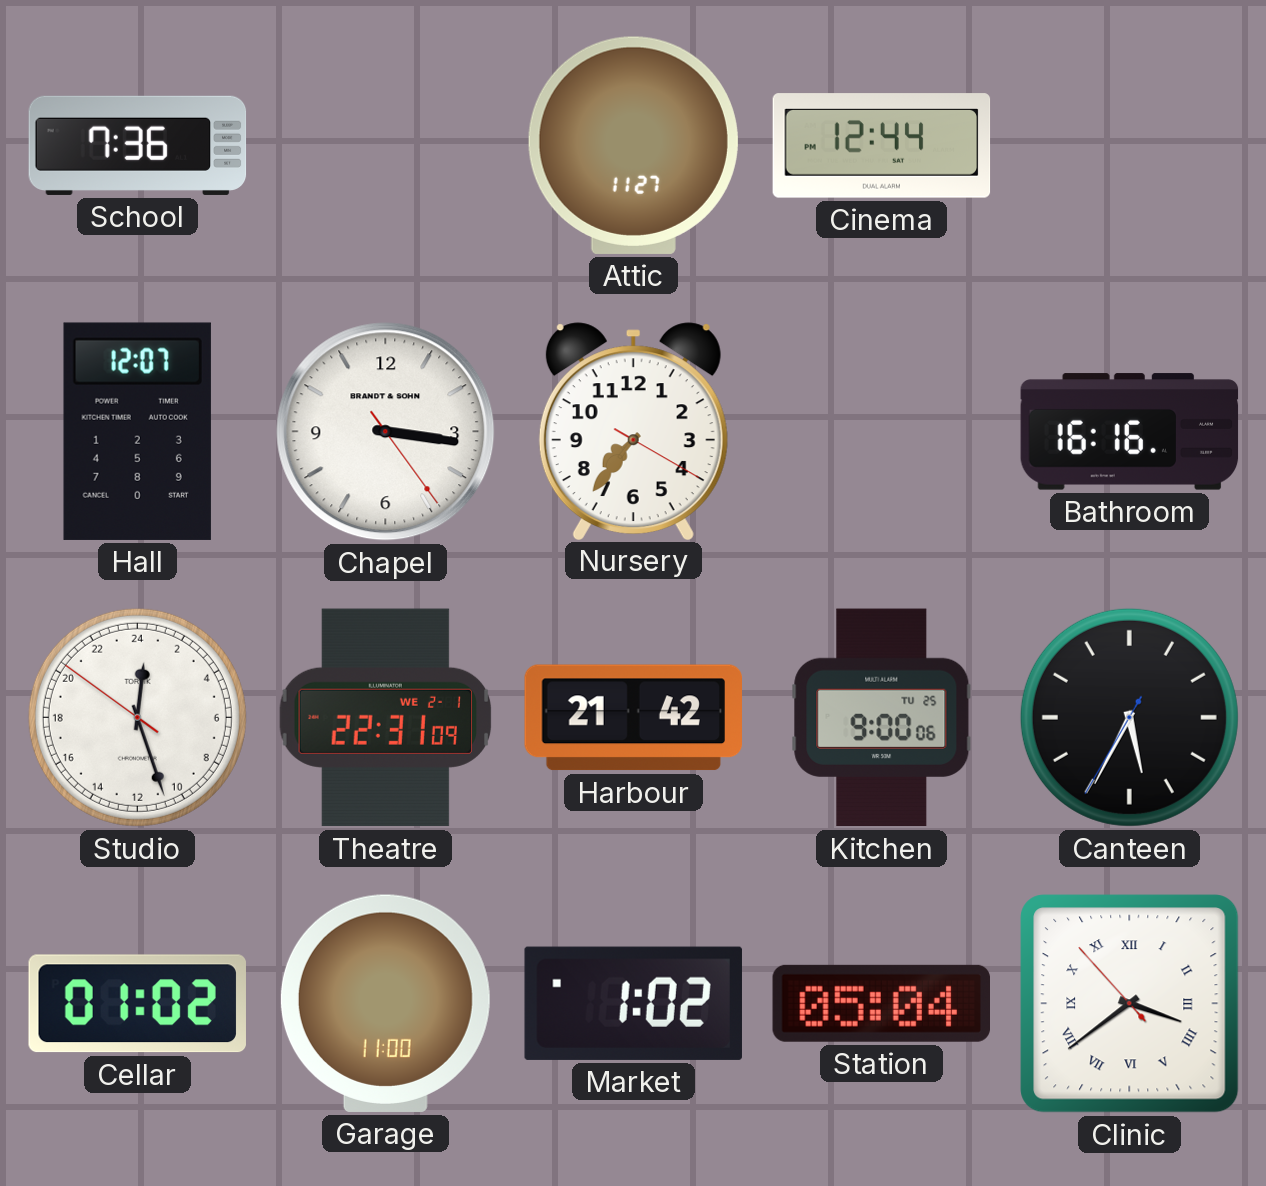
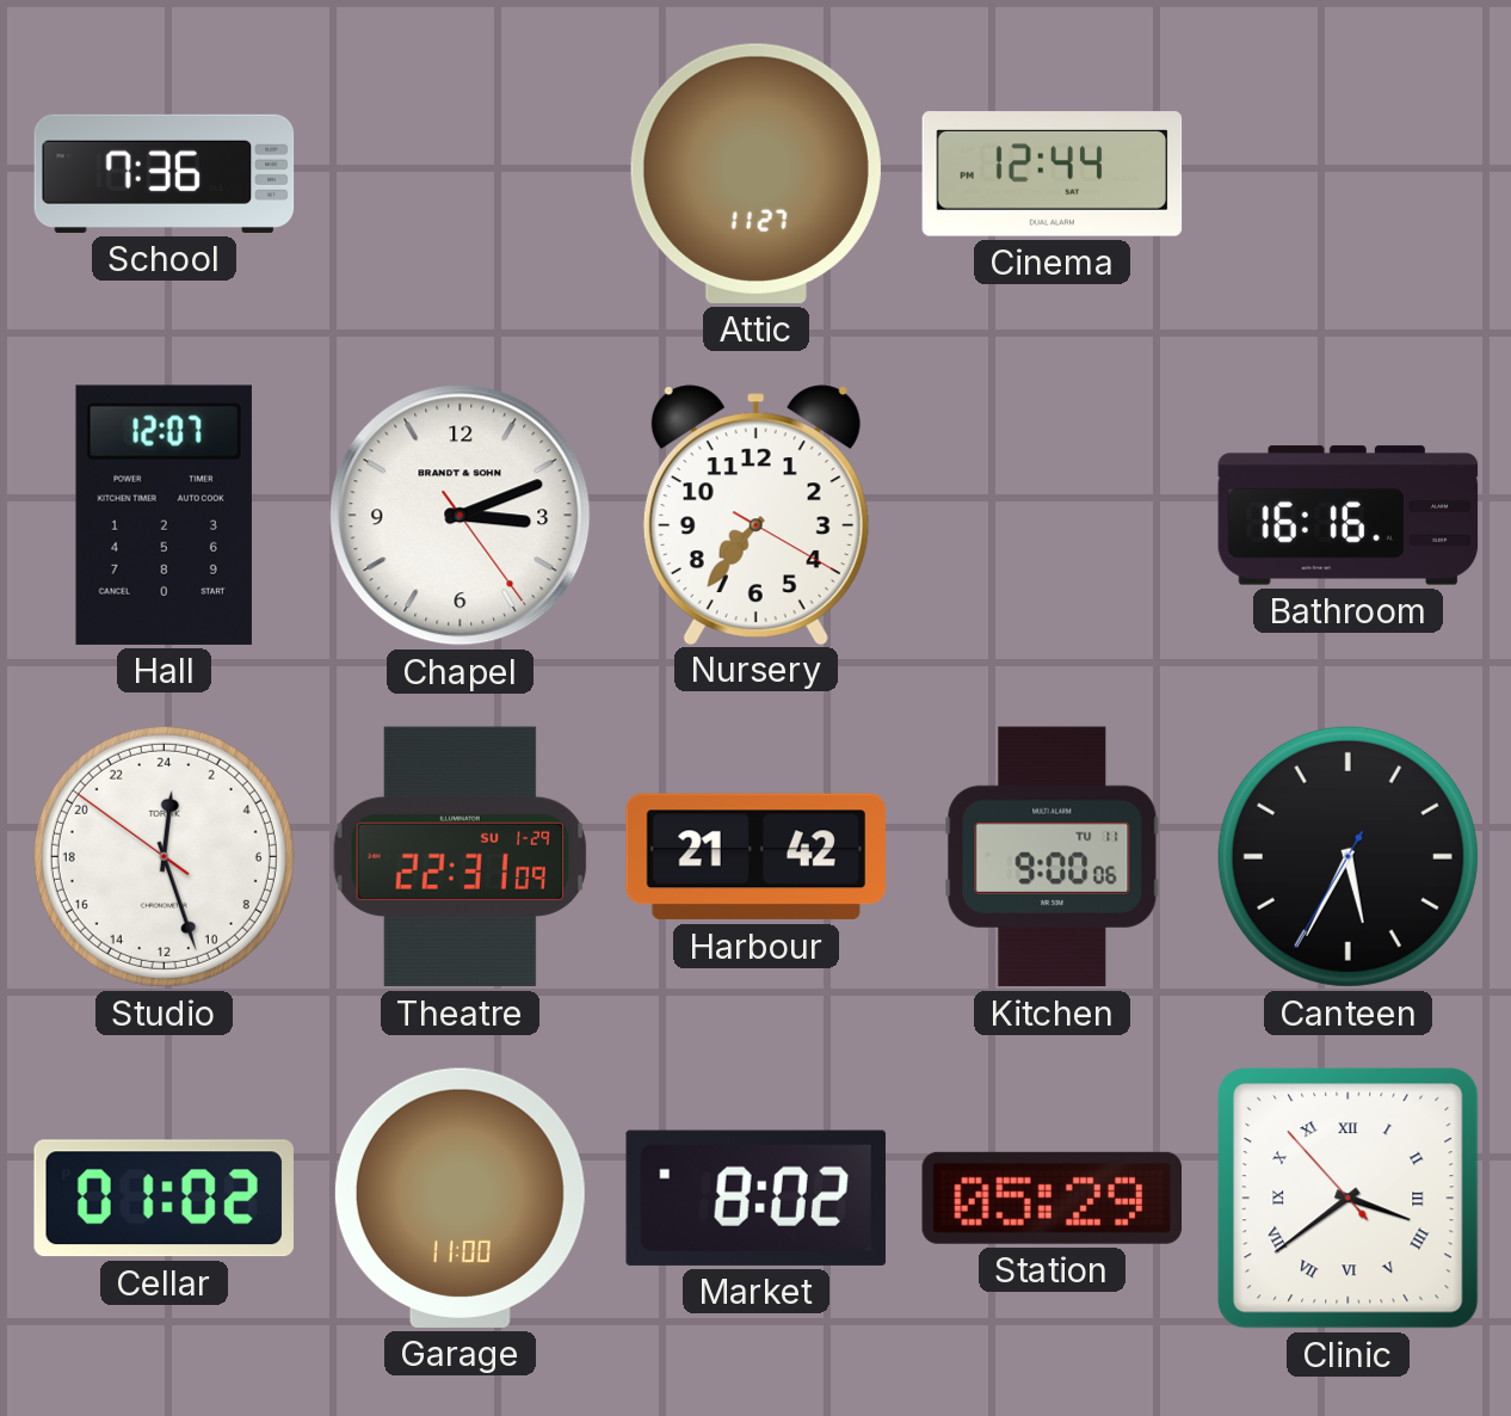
Chapel: 3:16 -> 3:11 (461, 516)
Theatre date: WE 2-1 -> SU 1-29 (461, 857)
Kitchen date: TU 25 -> TU 11 (1053, 857)
Market: 1:02 -> 8:02 (756, 1198)
Station: 05:04 -> 05:29 (1051, 1198)
